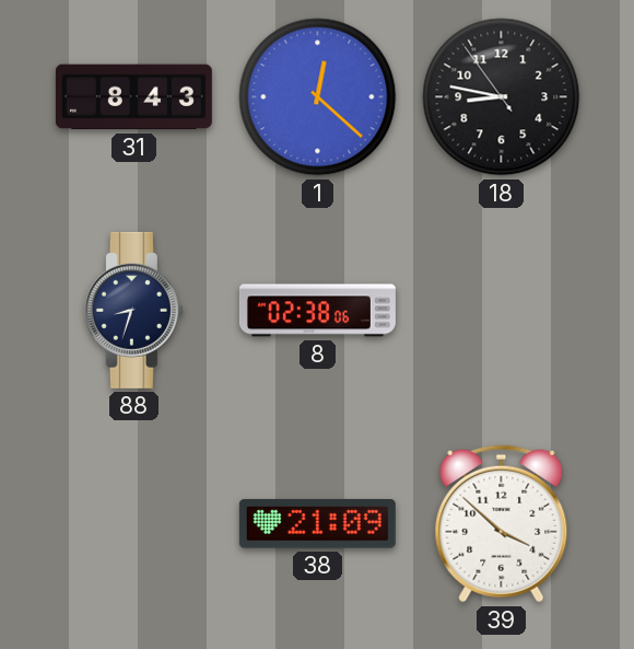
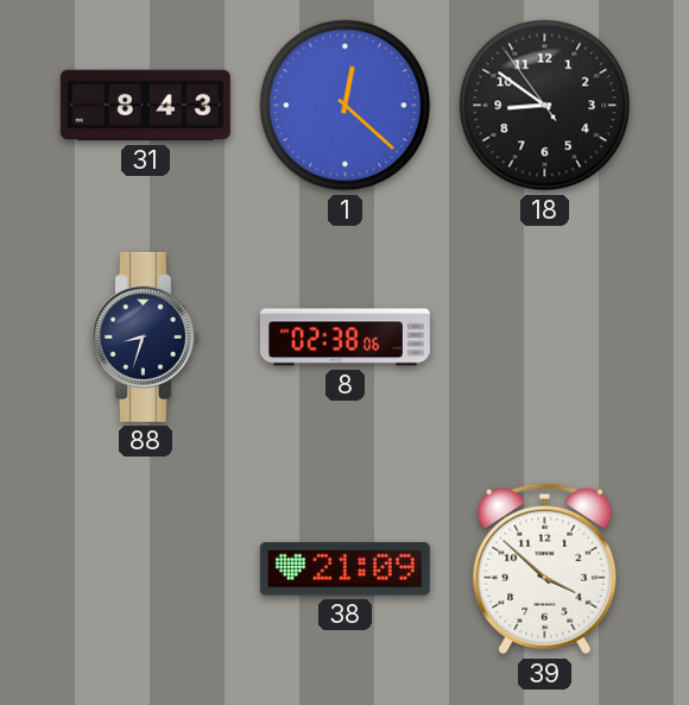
18: 8:46 -> 8:50 (545, 106)
